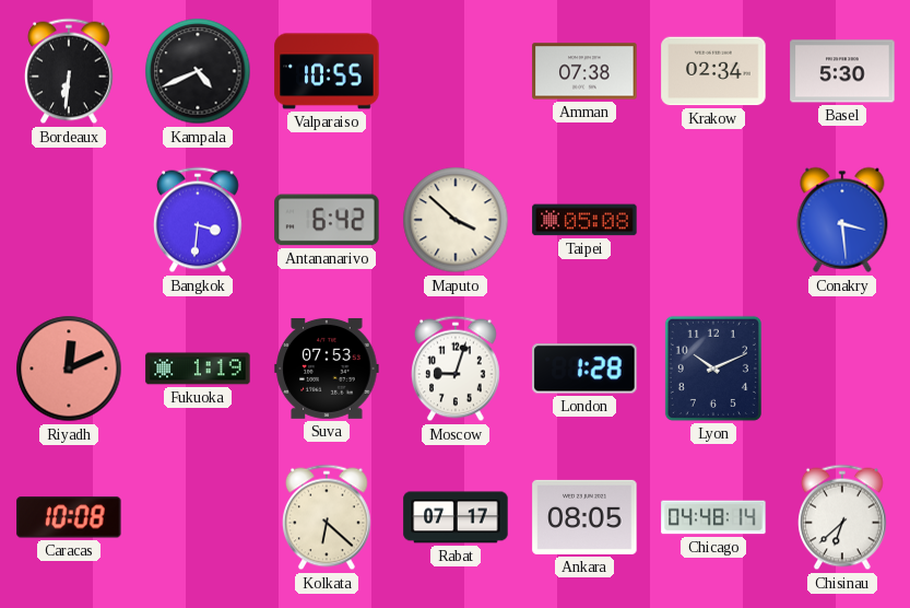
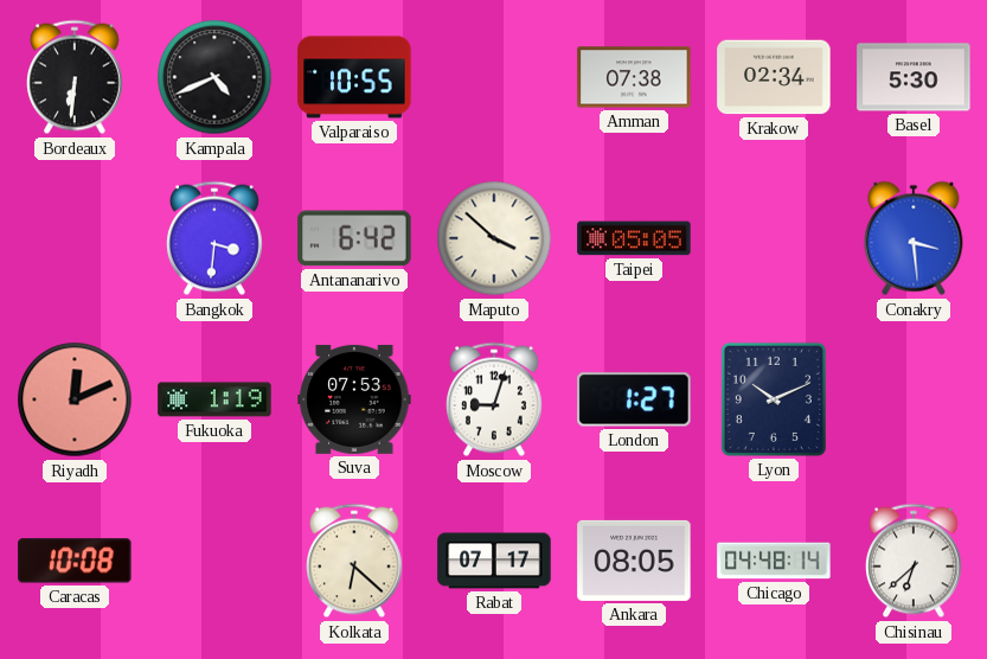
Taipei: 05:08 -> 05:05 (634, 238)
London: 1:28 -> 1:27 (634, 399)
